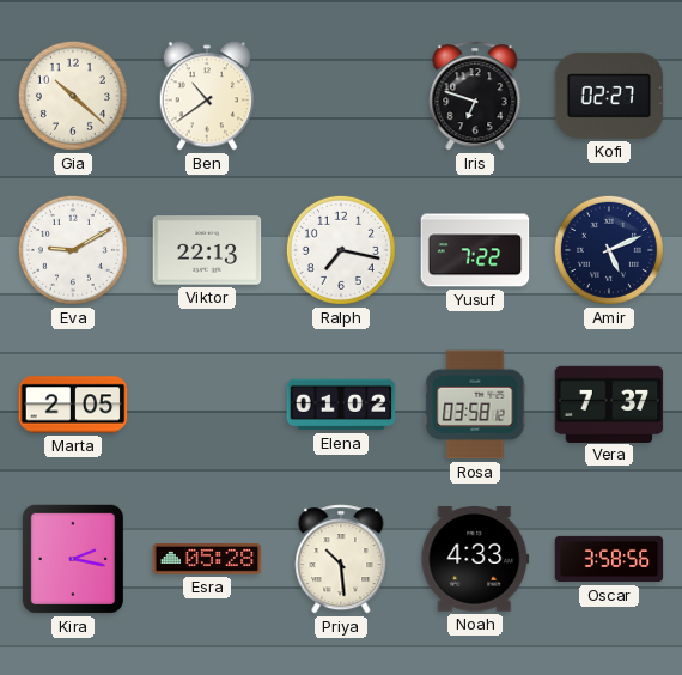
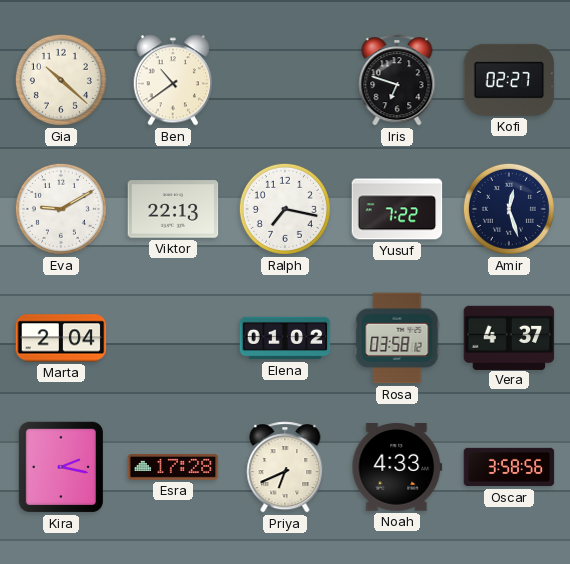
Amir: 5:11 -> 12:27 (509, 209)
Marta: 2:05 -> 2:04 (61, 338)
Vera: 7:37 -> 4:37 (509, 337)
Esra: 05:28 -> 17:28 (173, 468)
Priya: 10:29 -> 6:41 (285, 467)
